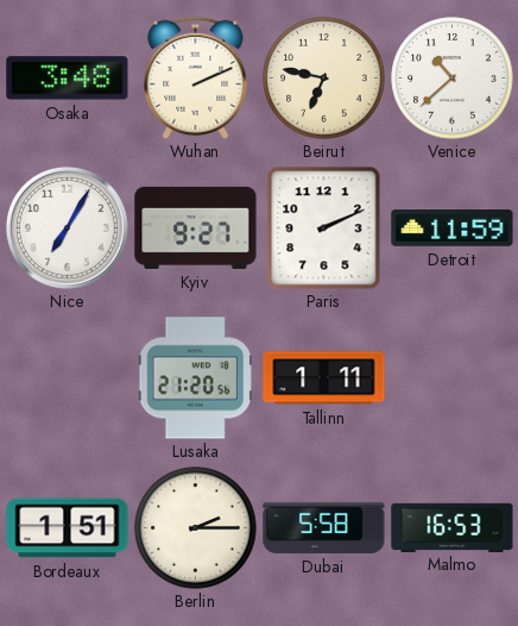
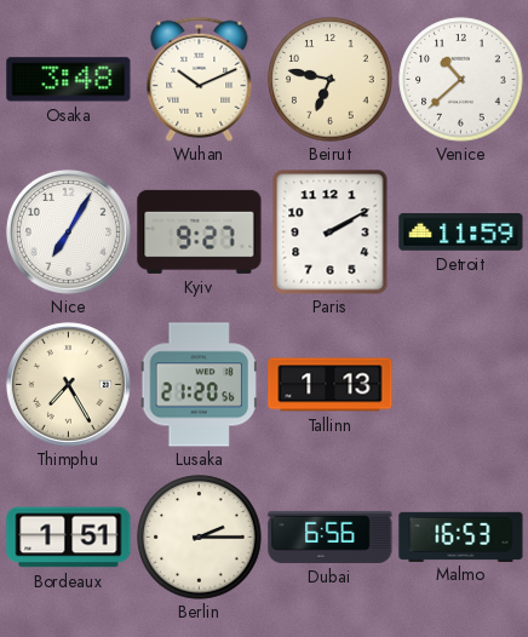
Wuhan: 2:11 -> 10:11 (200, 79)
Paris: 2:11 -> 2:10 (331, 233)
Thimphu: none -> 7:25 (68, 384)
Tallinn: 1:11 -> 1:13 (331, 385)
Dubai: 5:58 -> 6:56 (331, 536)
